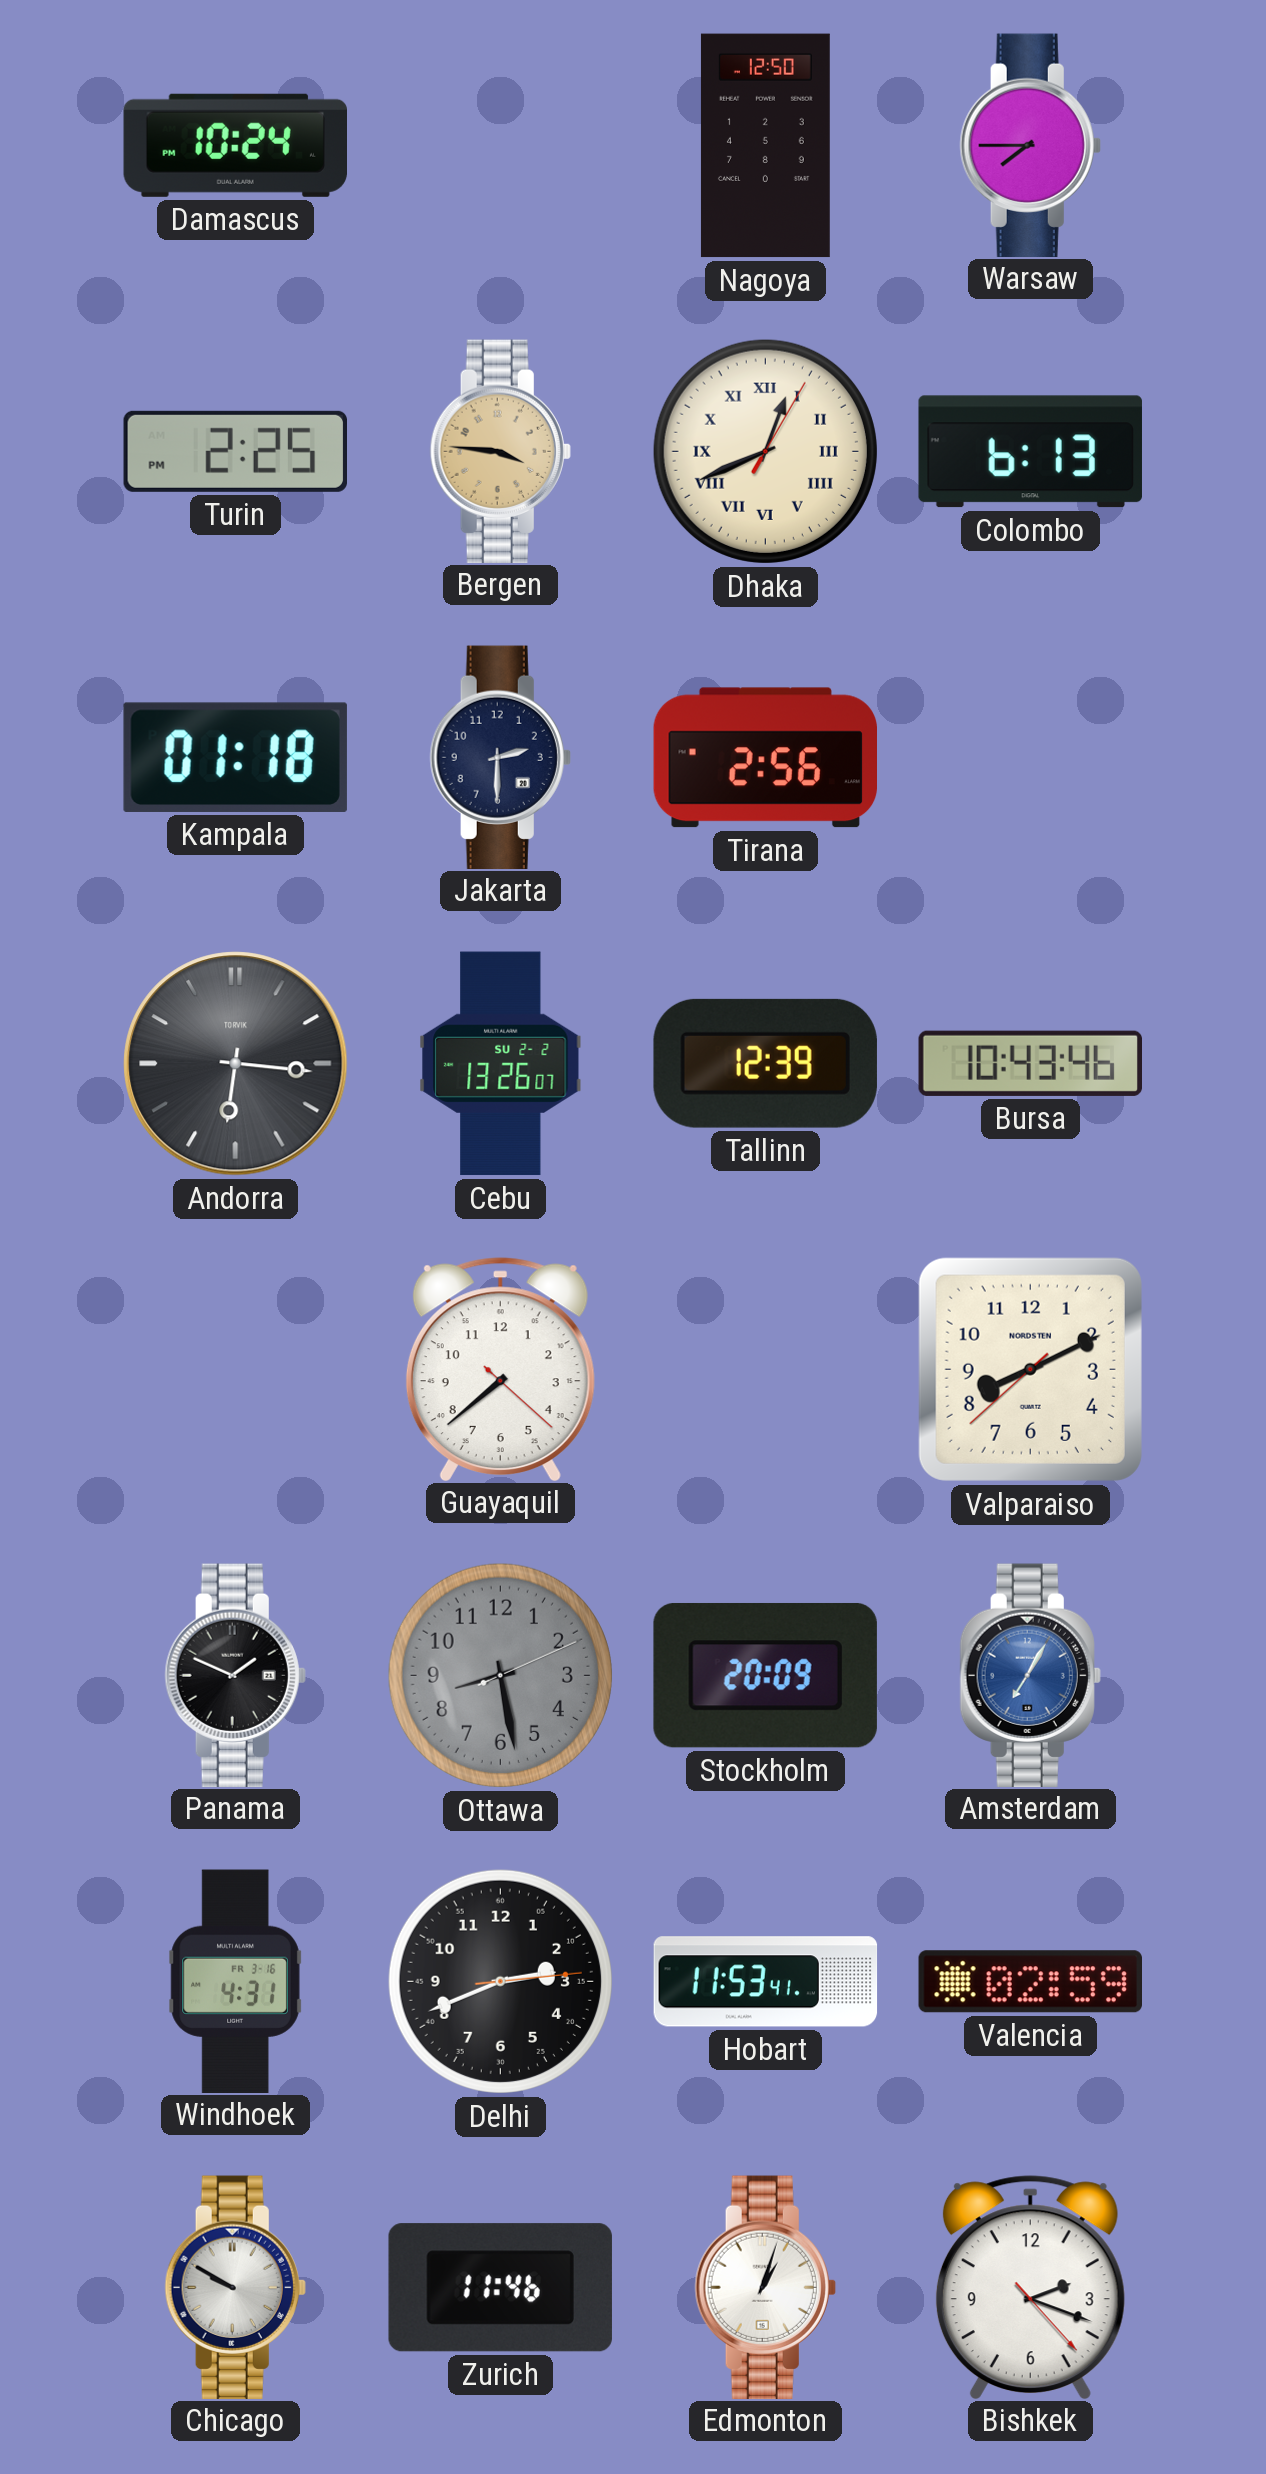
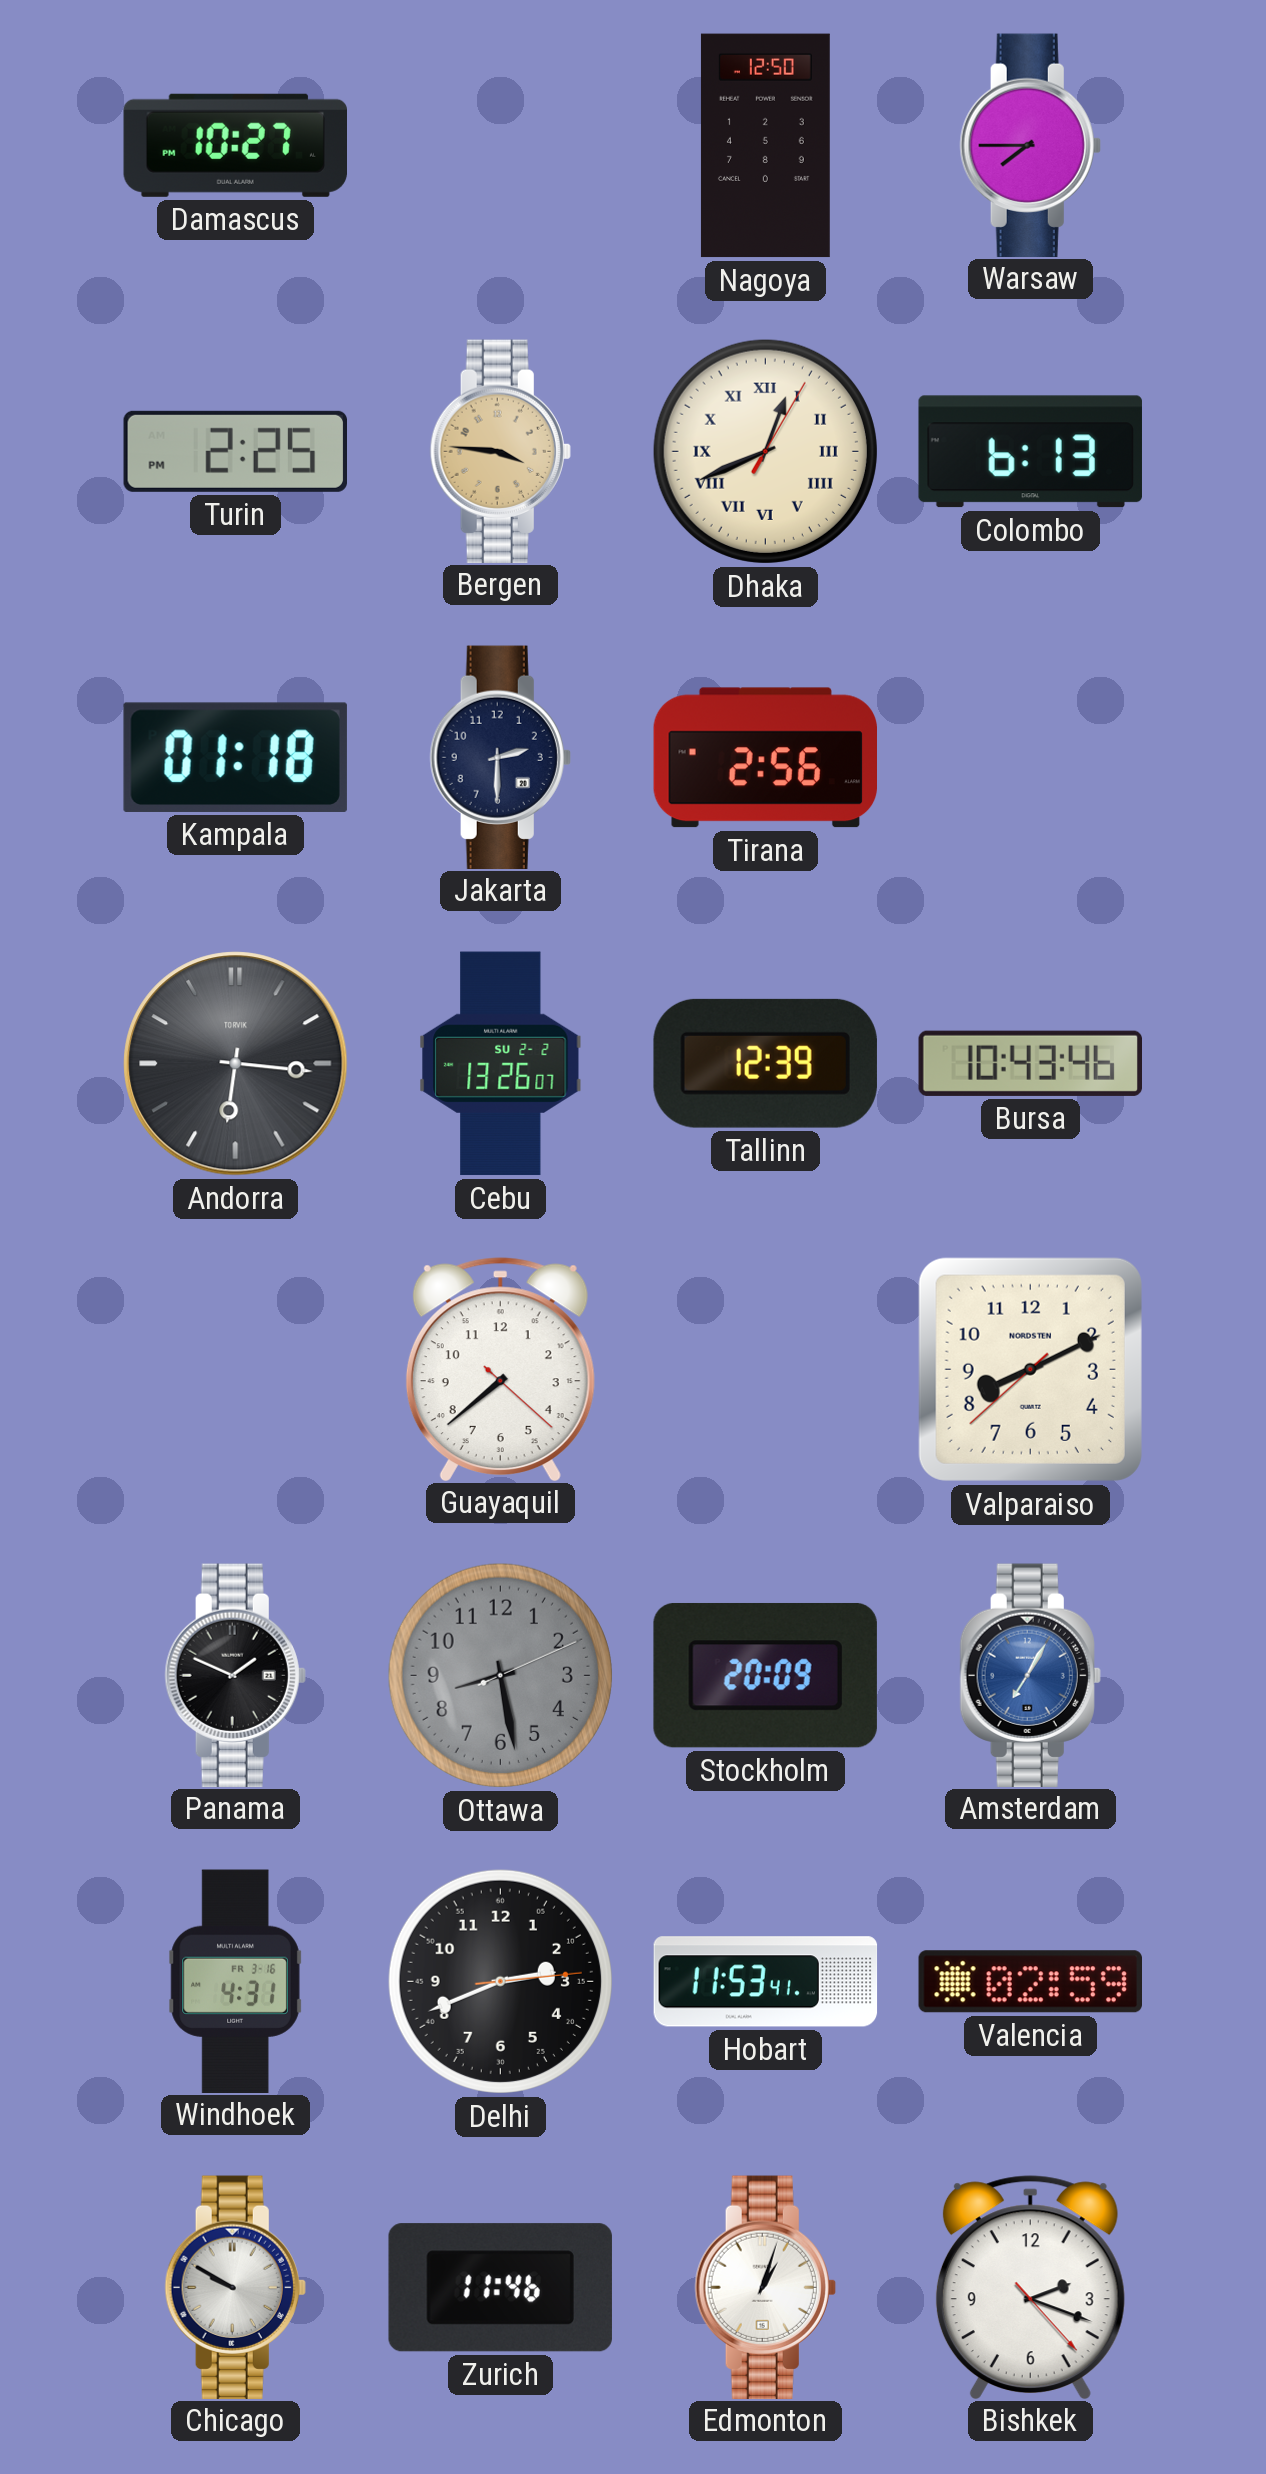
Damascus: 10:24 -> 10:27 (235, 145)
